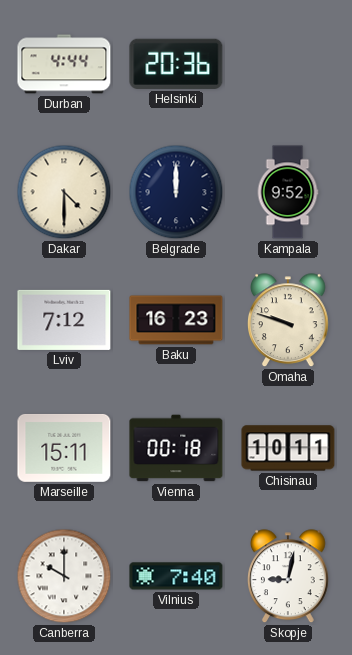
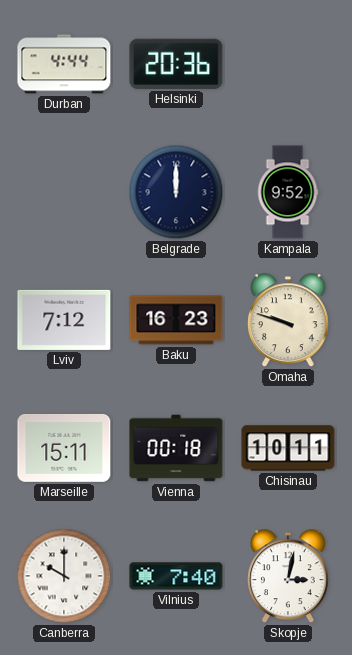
Dakar: 4:30 -> none (64, 192)
Skopje: 9:02 -> 3:02 (289, 577)
